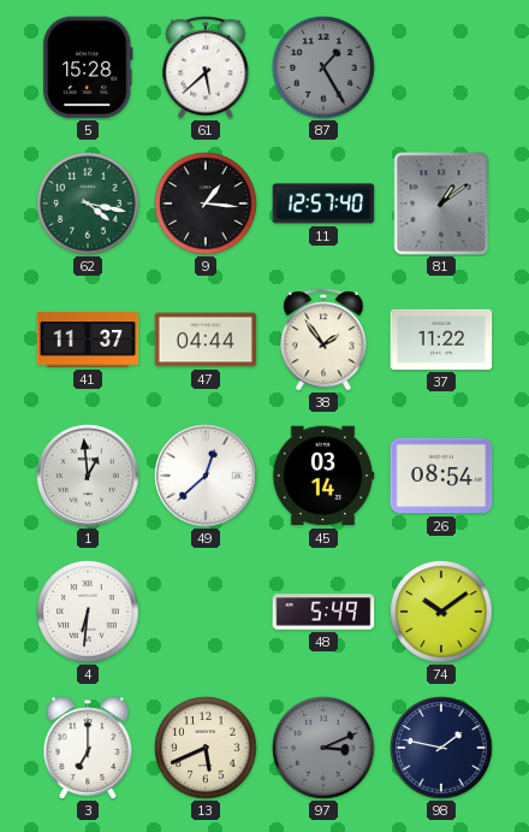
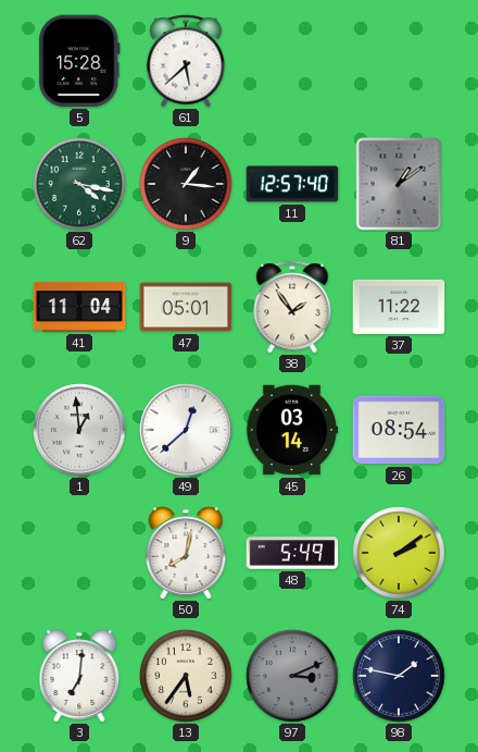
87: 1:25 -> none (323, 67)
41: 11:37 -> 11:04 (79, 307)
47: 04:44 -> 05:01 (186, 307)
4: 6:31 -> none (88, 612)
50: none -> 8:02 (186, 553)
74: 10:09 -> 2:09 (399, 553)
3: 7:00 -> 7:01 (79, 676)
13: 5:41 -> 5:36 (186, 676)
